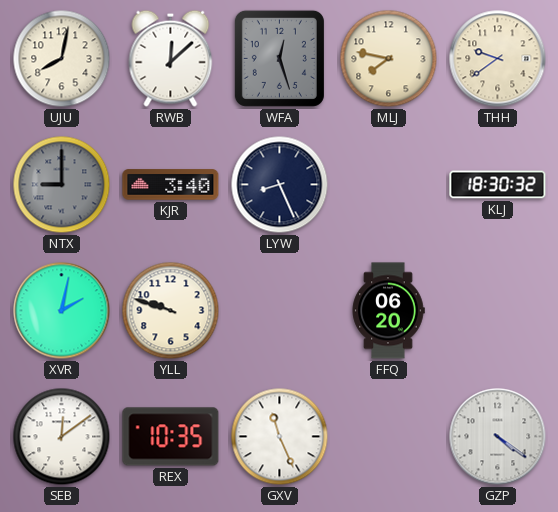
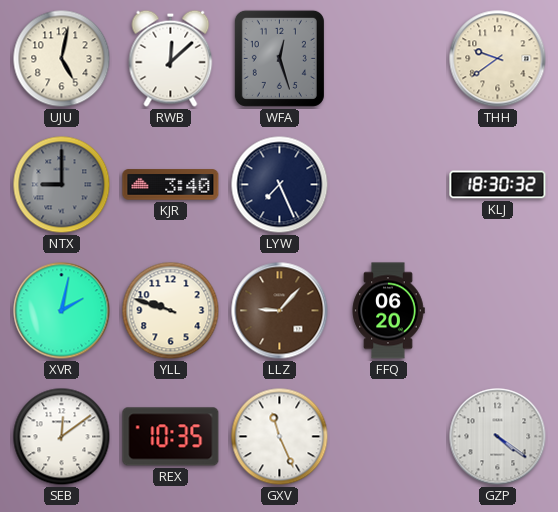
UJU: 8:02 -> 5:02 (62, 59)
MLJ: 7:47 -> none (389, 59)
LYW: 8:26 -> 7:26 (280, 185)
LLZ: none -> 9:07 (280, 311)
